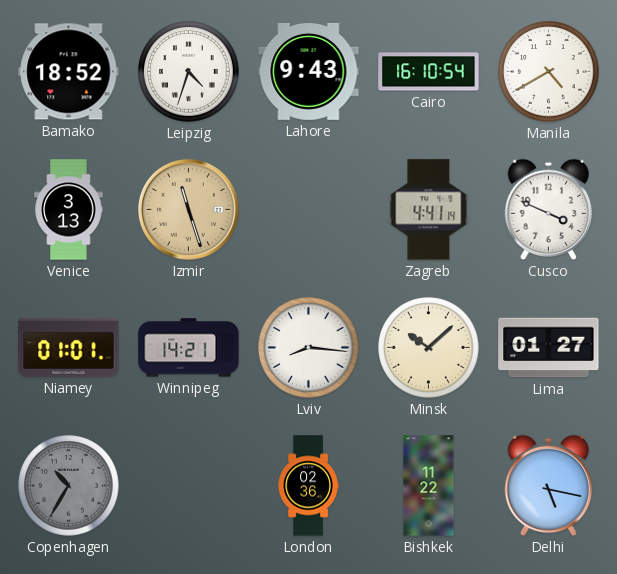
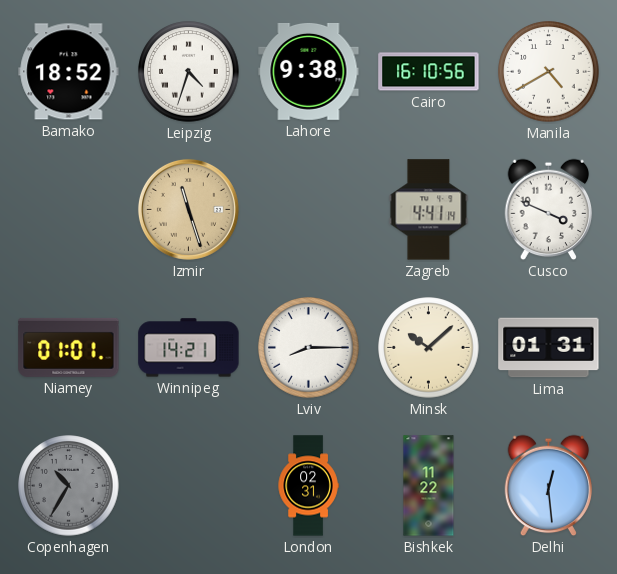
Lahore: 9:43 -> 9:38 (309, 71)
Cairo: 16:10:54 -> 16:10:56 (429, 72)
Venice: 3:13 -> none (69, 210)
Lviv: 8:16 -> 8:15 (309, 348)
Lima: 01:27 -> 01:31 (549, 348)
London: 02:36 -> 02:31 (308, 486)
Delhi: 5:17 -> 12:29 (549, 486)
